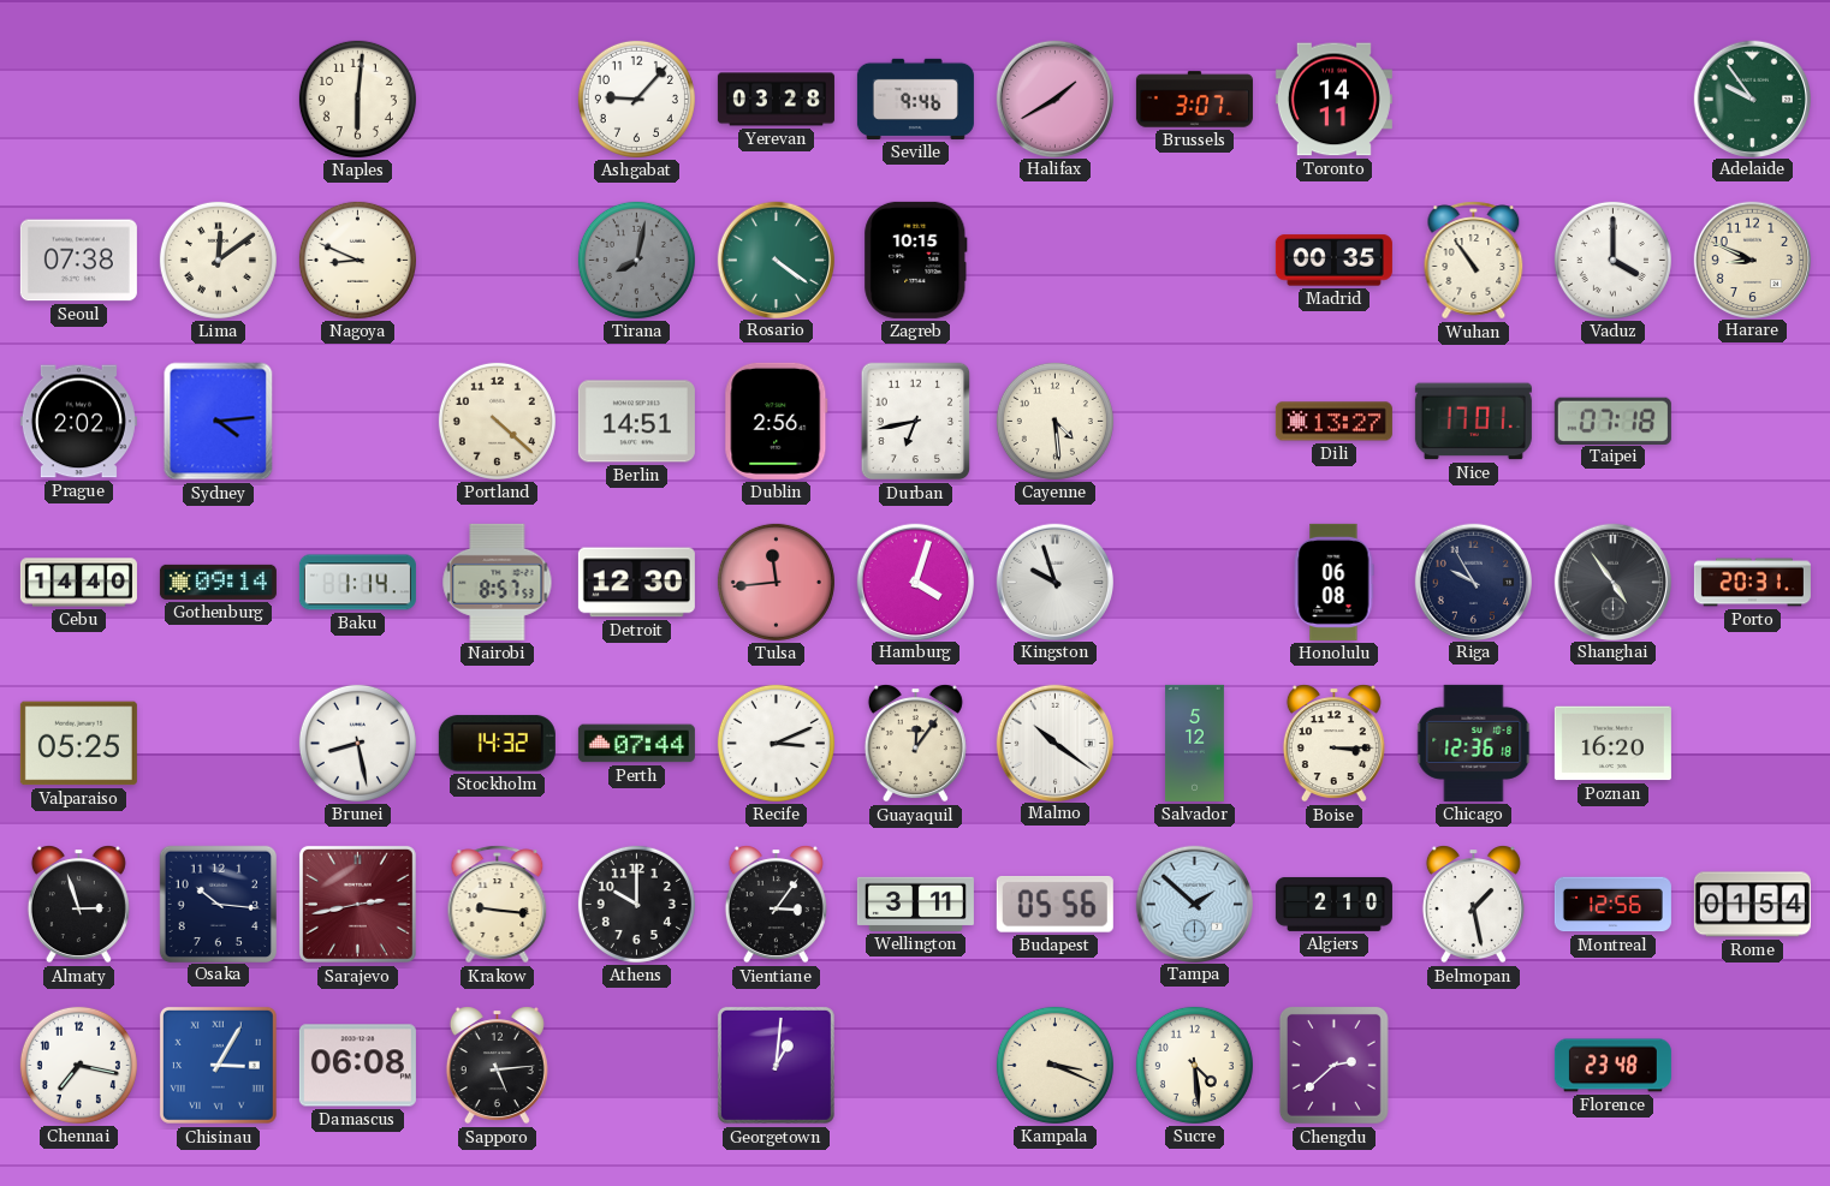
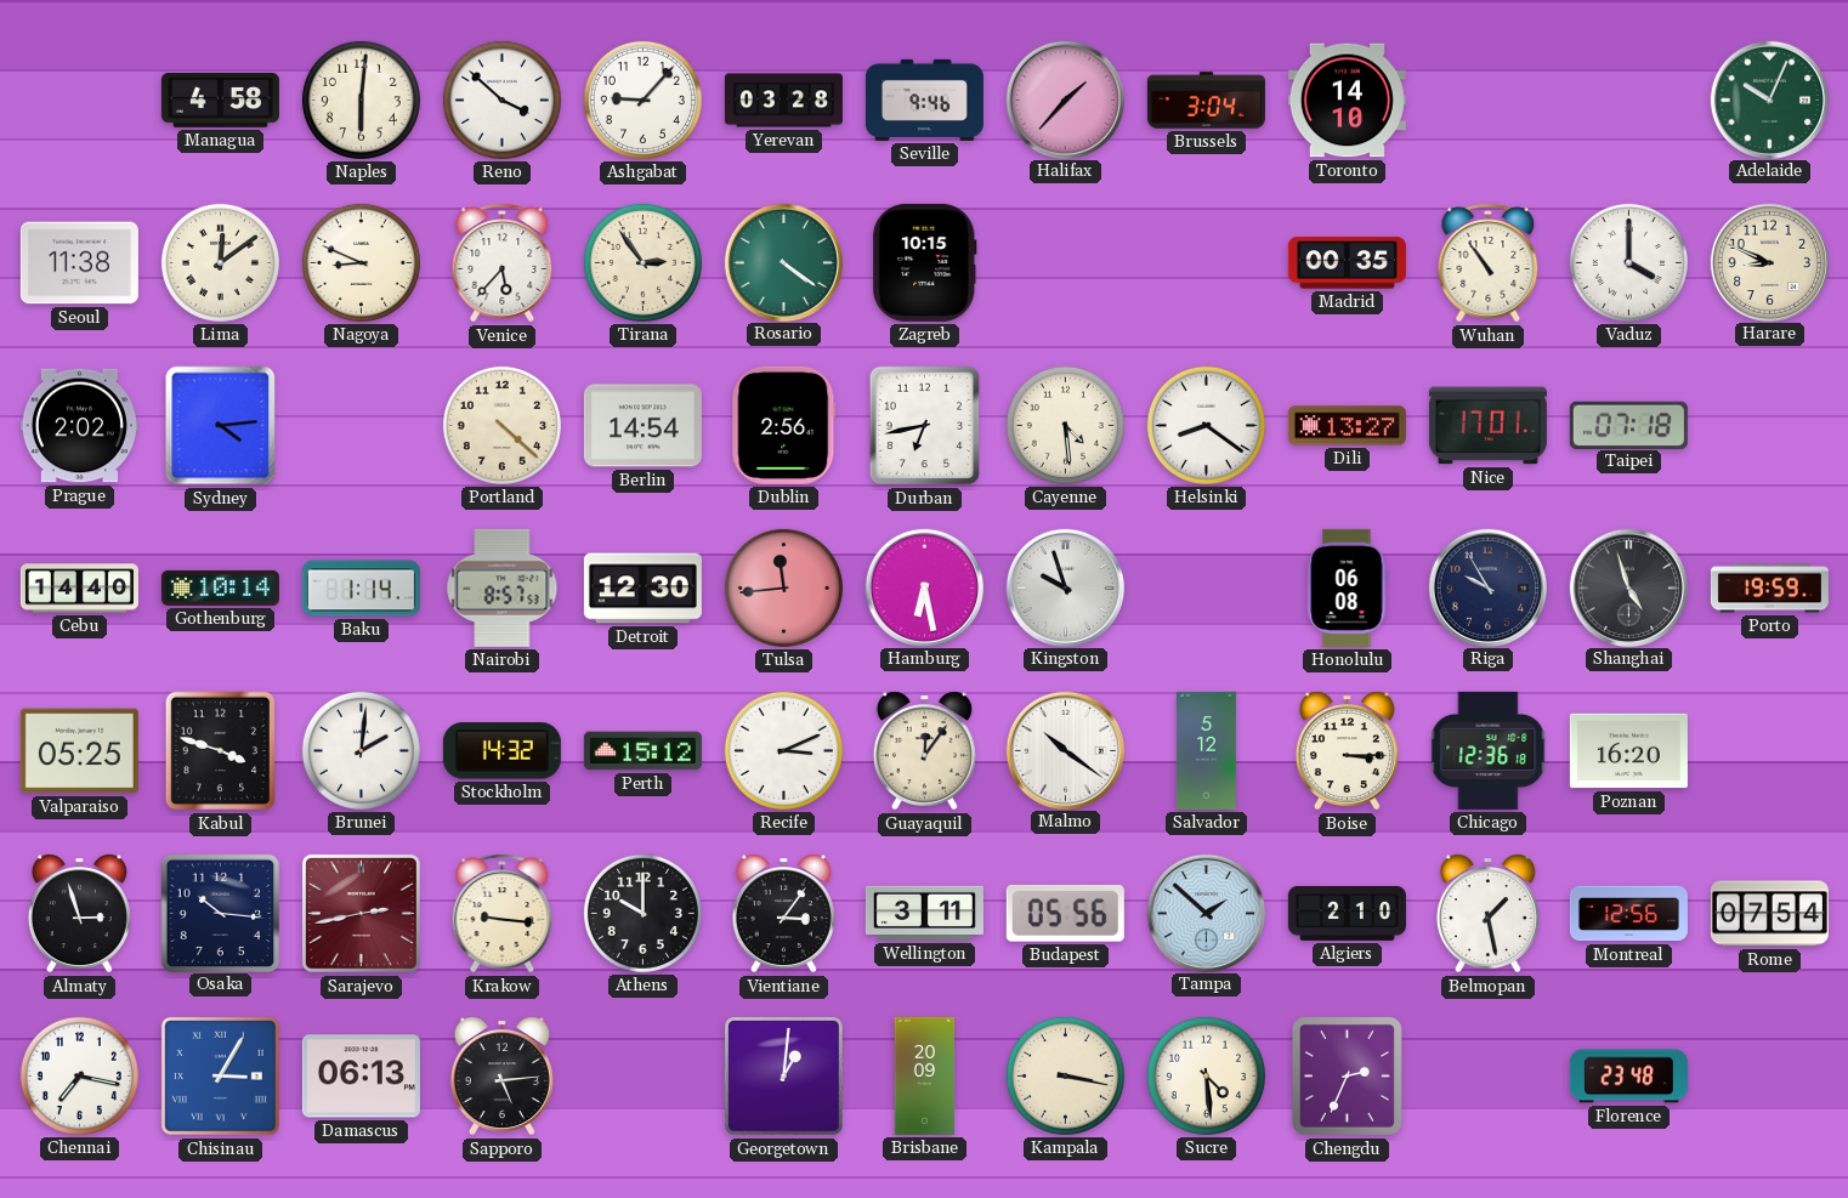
Managua: none -> 4:58 (220, 101)
Reno: none -> 3:52 (501, 100)
Halifax: 1:40 -> 1:37 (1065, 100)
Brussels: 3:07 -> 3:04 (1206, 101)
Toronto: 14:11 -> 14:10 (1347, 101)
Adelaide: 9:54 -> 10:04 (1769, 100)
Seoul: 07:38 -> 11:38 (79, 263)
Venice: none -> 5:37 (503, 263)
Tirana: 8:02 -> 2:54 (642, 262)
Tirana dial: grey -> cream (642, 262)
Berlin: 14:51 -> 14:54 (642, 426)
Helsinki: none -> 8:21 (1206, 425)
Gothenburg: 09:14 -> 10:14 (220, 587)
Hamburg: 4:03 -> 6:28 (924, 587)
Shanghai: 4:54 -> 4:57 (1628, 587)
Porto: 20:31 -> 19:59 (1769, 589)
Kabul: none -> 3:48 (221, 751)
Brunei: 8:28 -> 2:01 (361, 750)
Perth: 07:44 -> 15:12 (642, 751)
Rome: 01:54 -> 07:54 (1769, 914)
Damascus: 06:08 -> 06:13 (361, 1077)
Brisbane: none -> 20:09 (925, 1075)
Kampala: 3:19 -> 3:17 (1065, 1075)
Chengdu: 2:38 -> 2:34 (1347, 1075)
